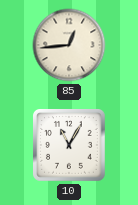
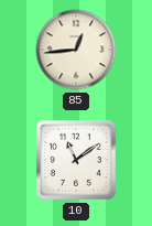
10: 11:05 -> 11:09 (77, 161)
